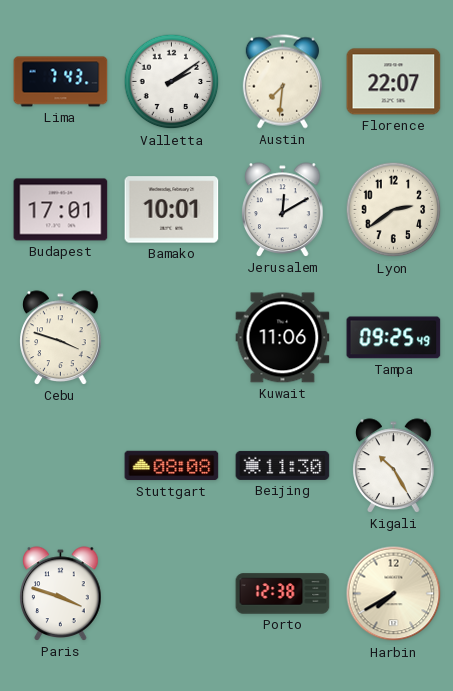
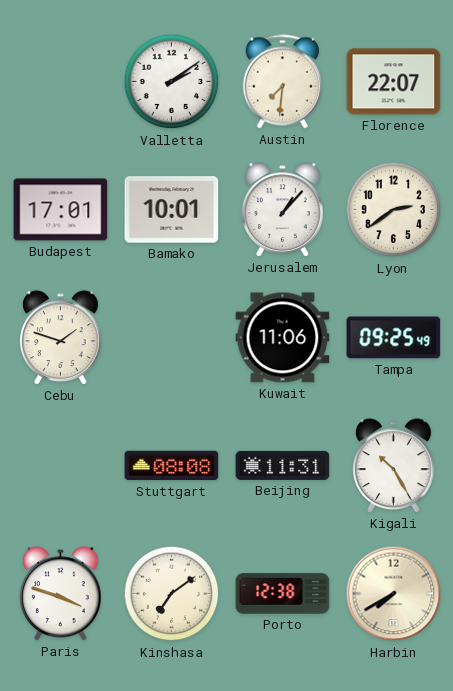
Lima: 7:43 -> none (61, 82)
Jerusalem: 12:10 -> 1:07 (283, 210)
Cebu: 3:48 -> 1:48 (61, 338)
Beijing: 11:30 -> 11:31 (283, 465)
Kinshasa: none -> 7:09 (172, 594)
